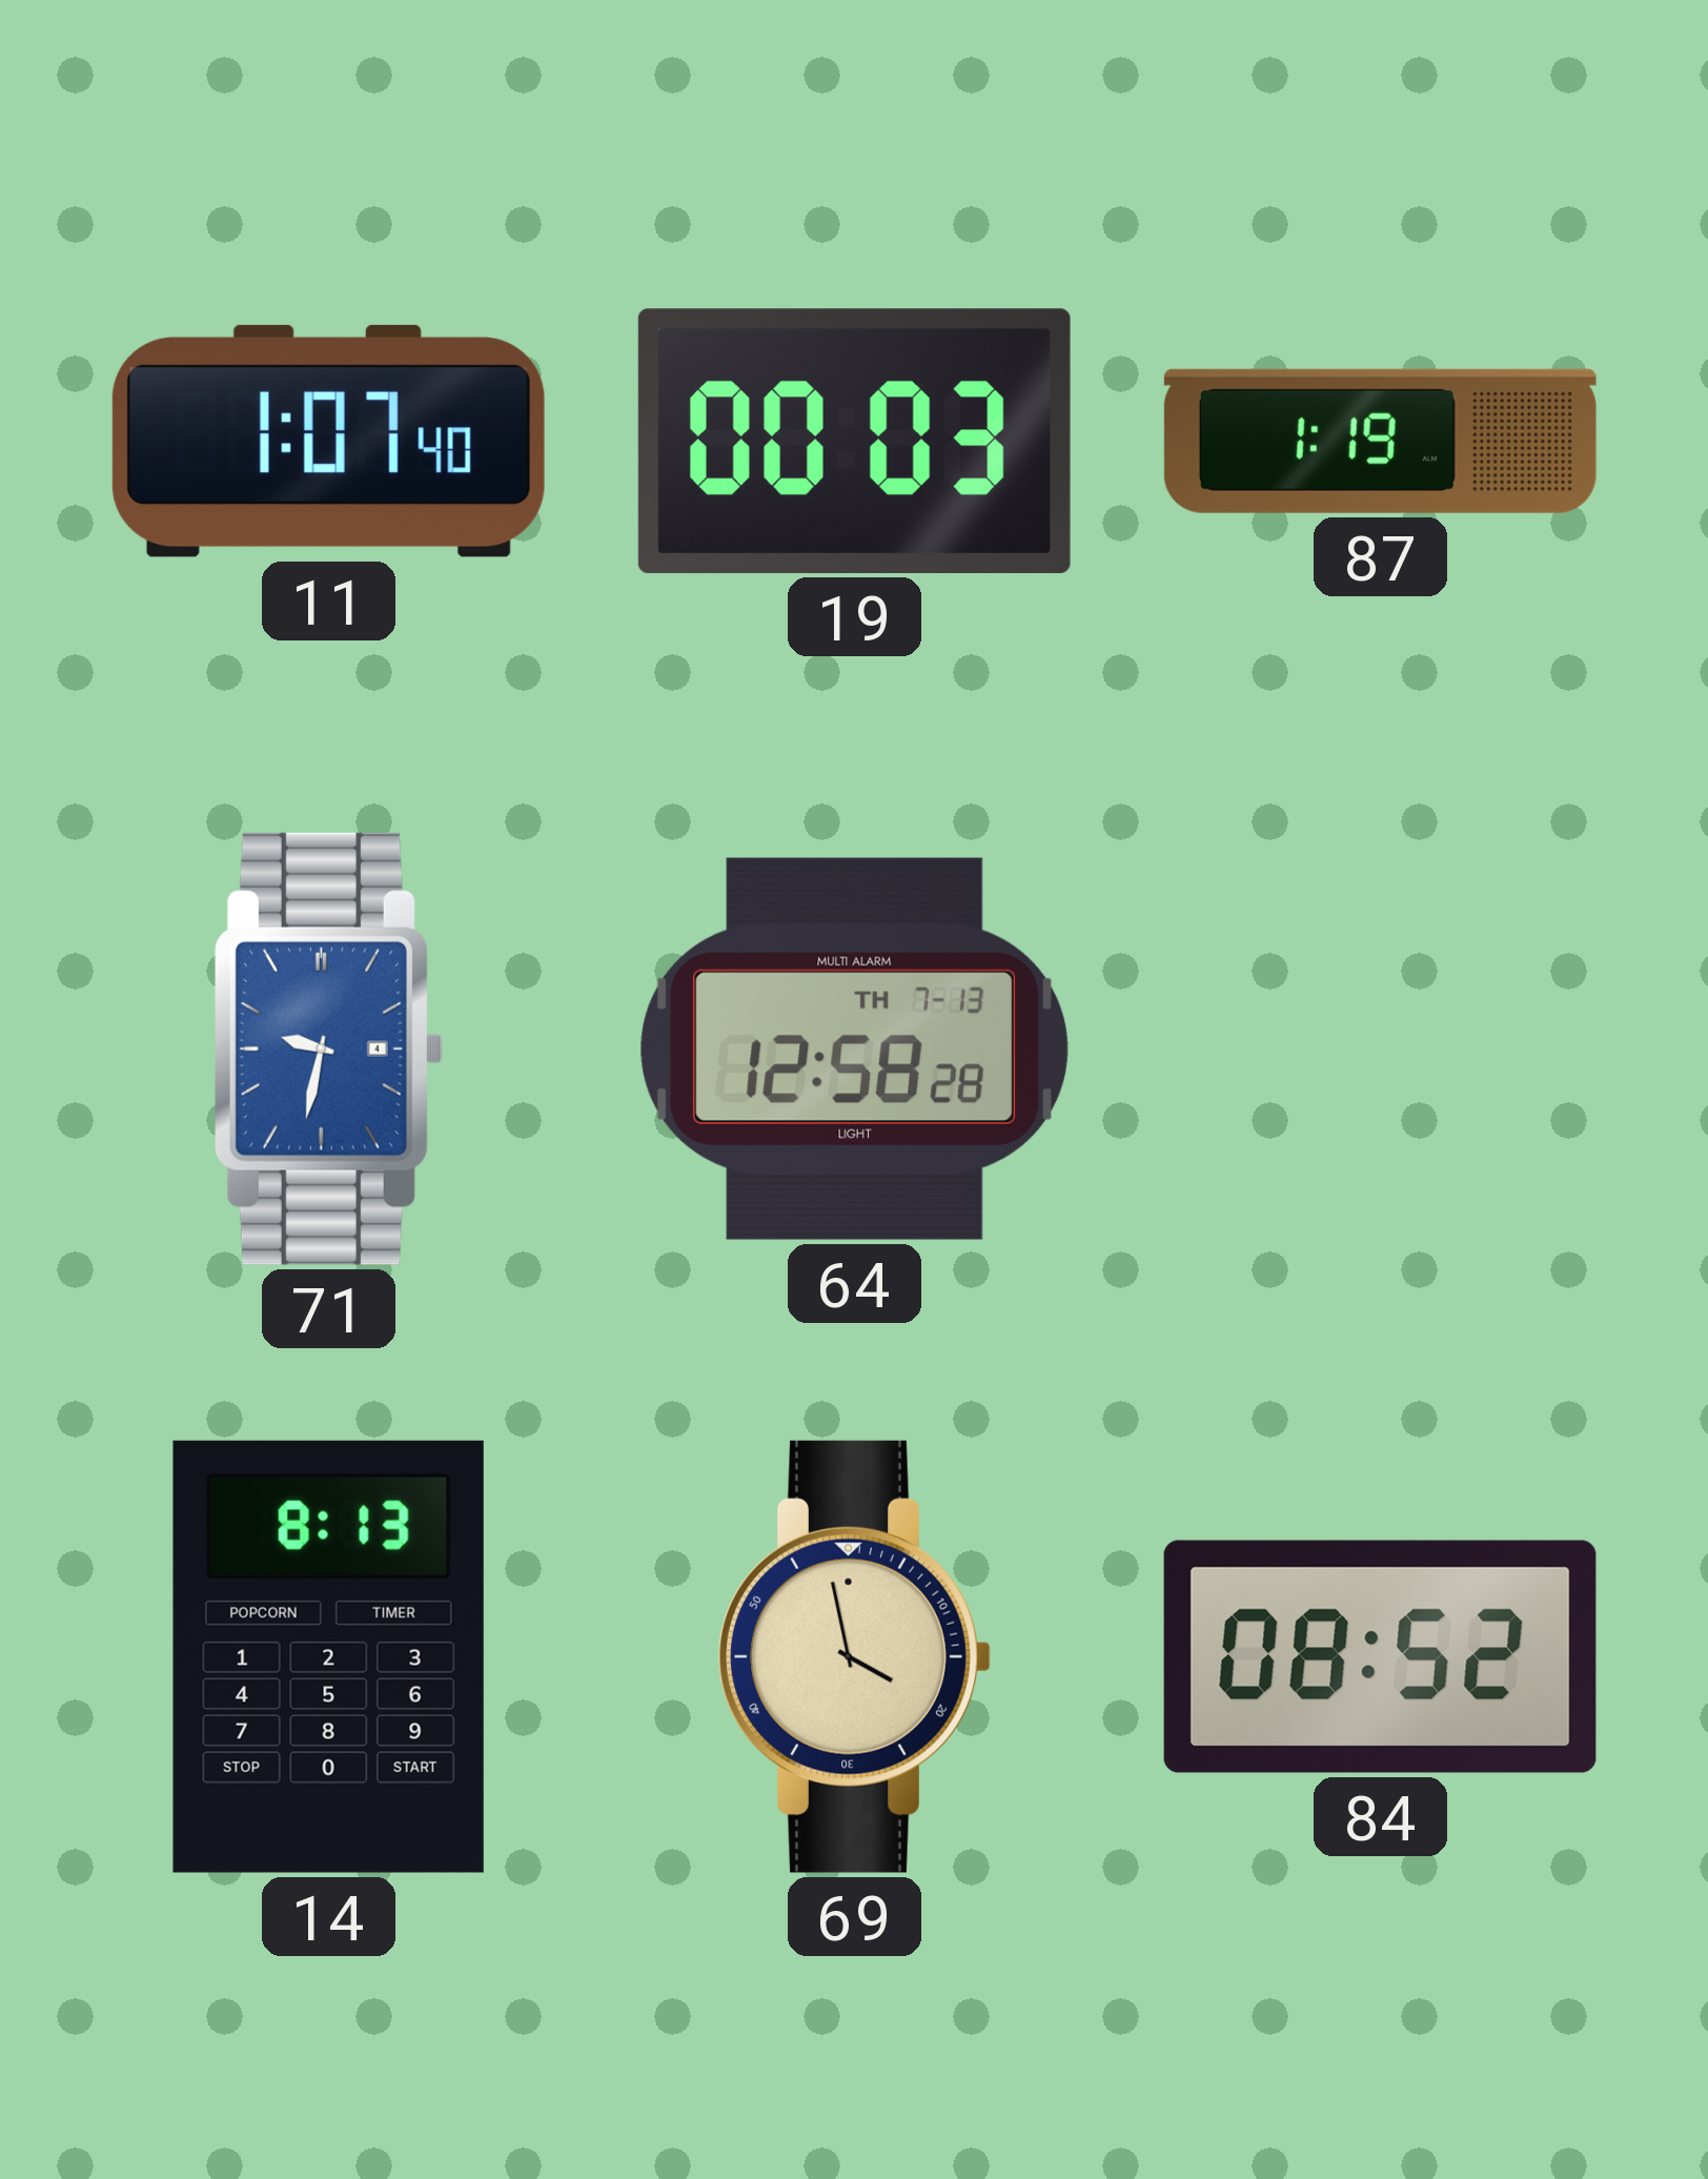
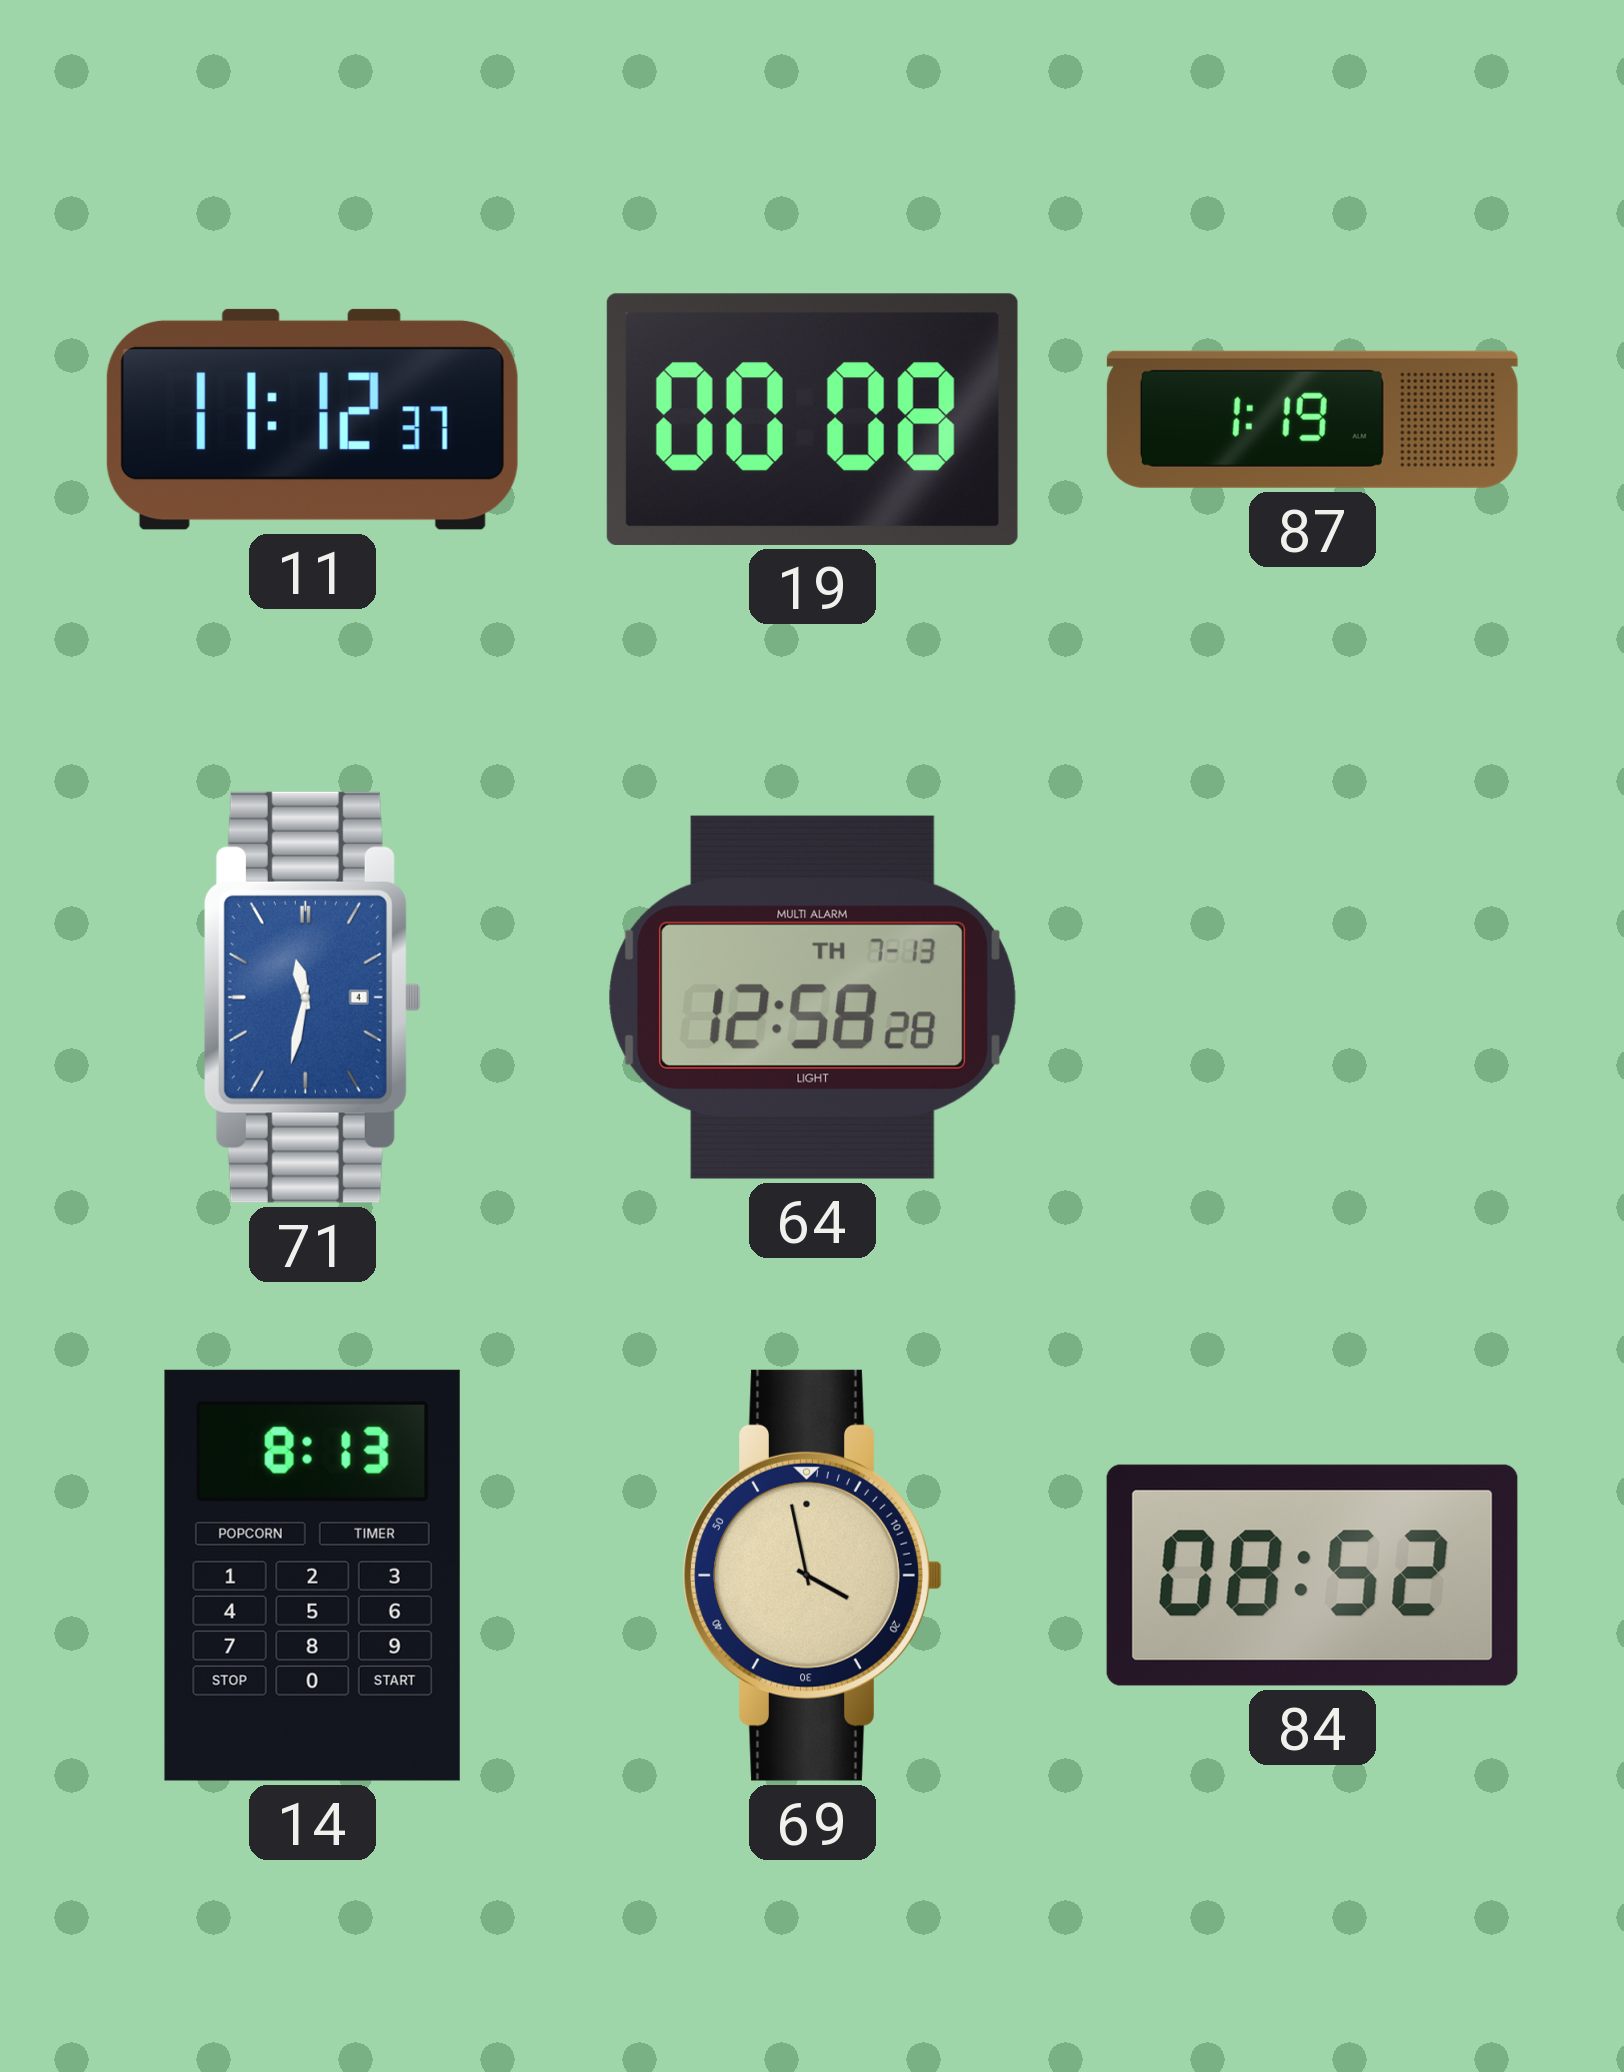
11: 1:07 -> 11:12 (312, 419)
19: 00:03 -> 00:08 (812, 419)
71: 9:32 -> 11:32 (312, 997)
